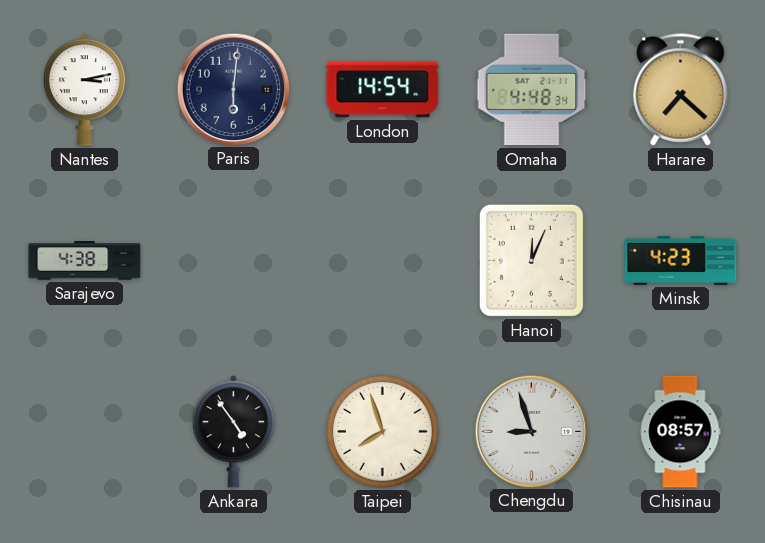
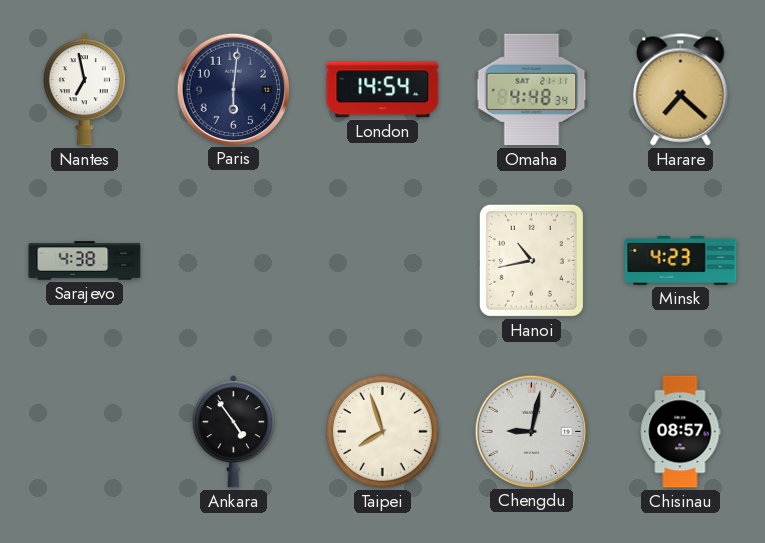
Nantes: 3:13 -> 6:58 (84, 90)
Hanoi: 12:04 -> 10:43 (531, 260)
Chengdu: 8:57 -> 9:02 (531, 431)
